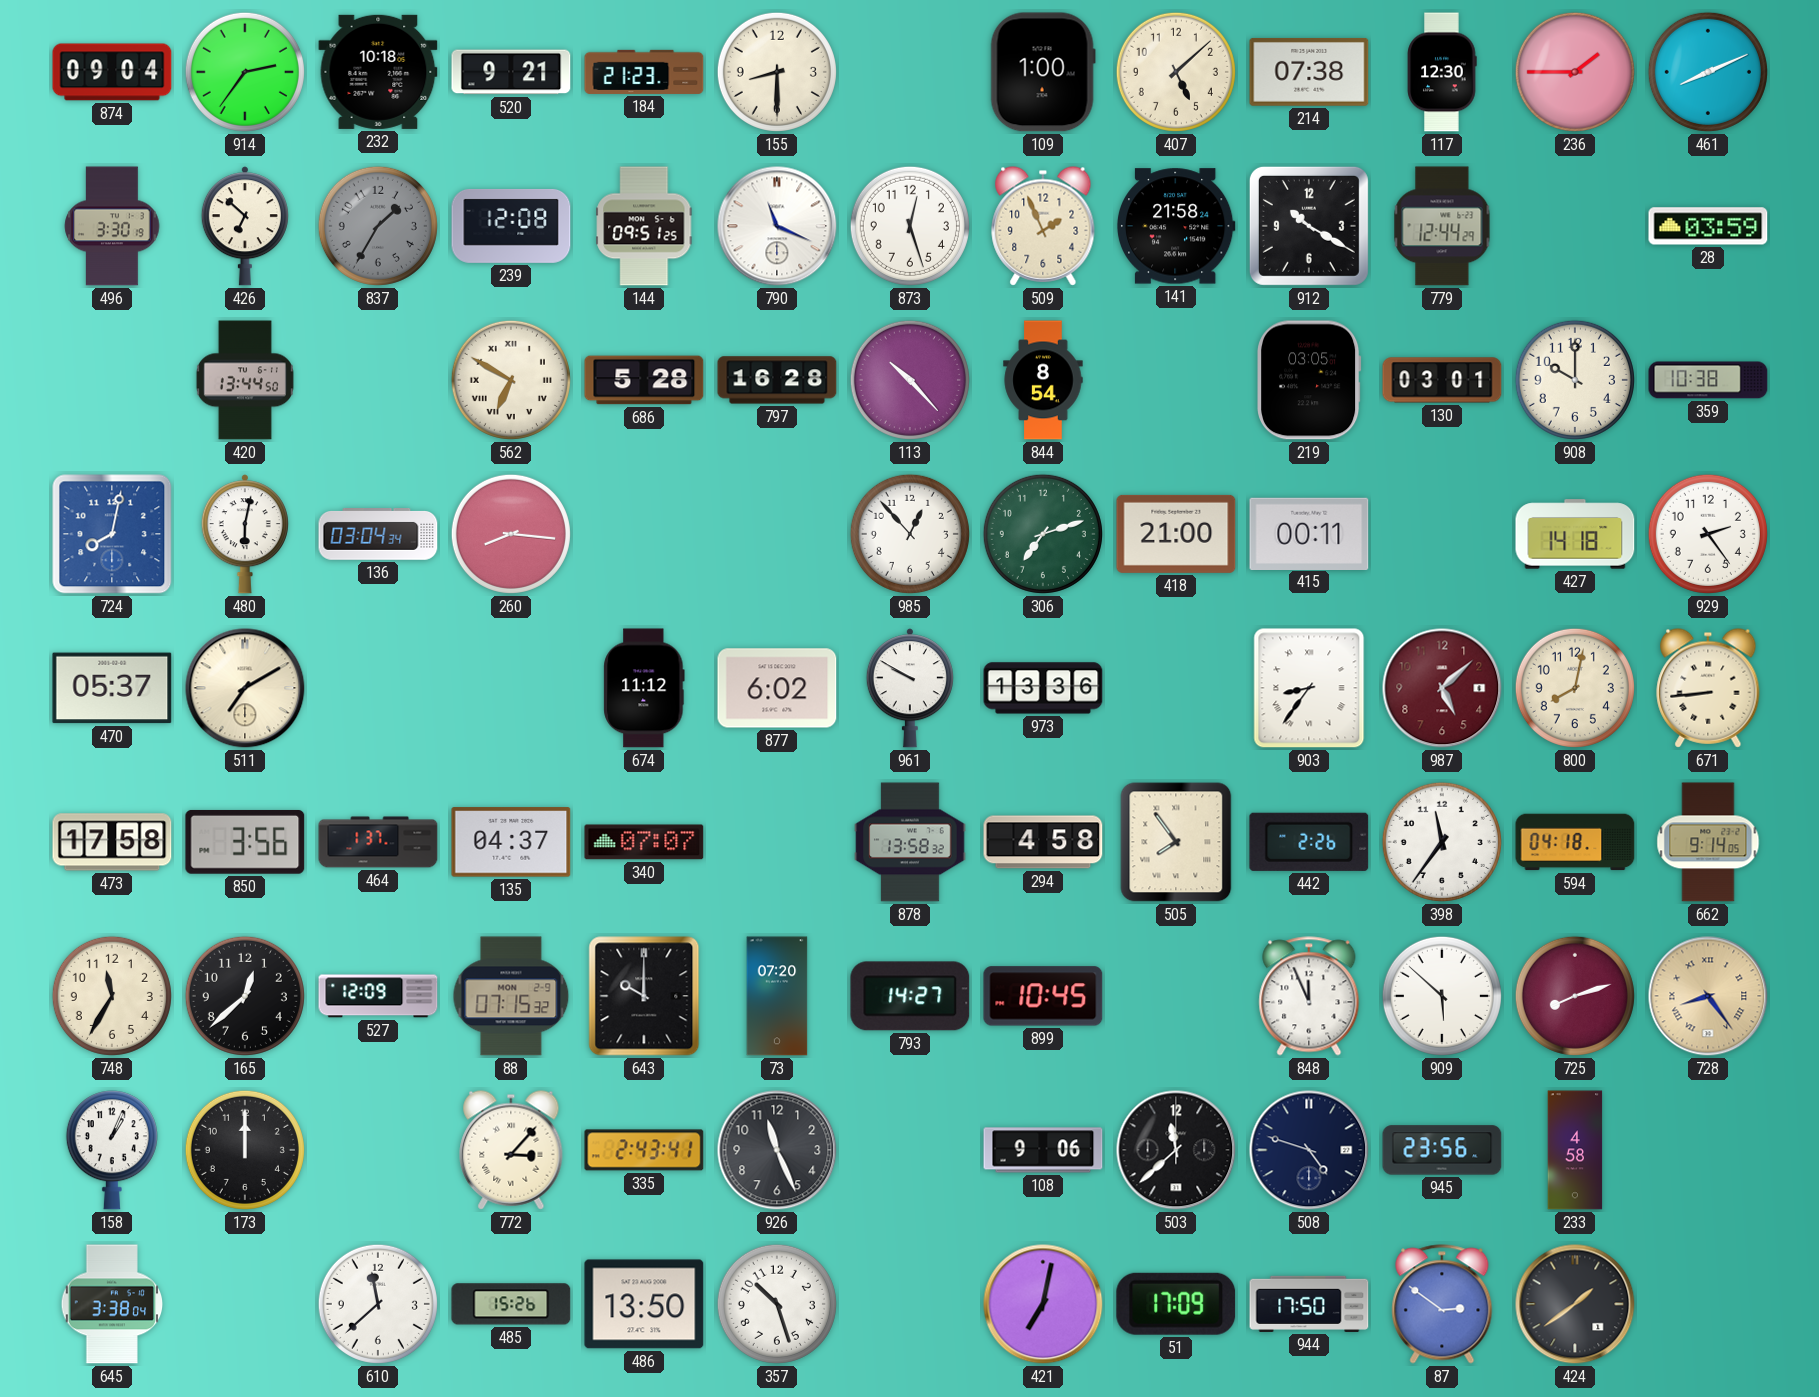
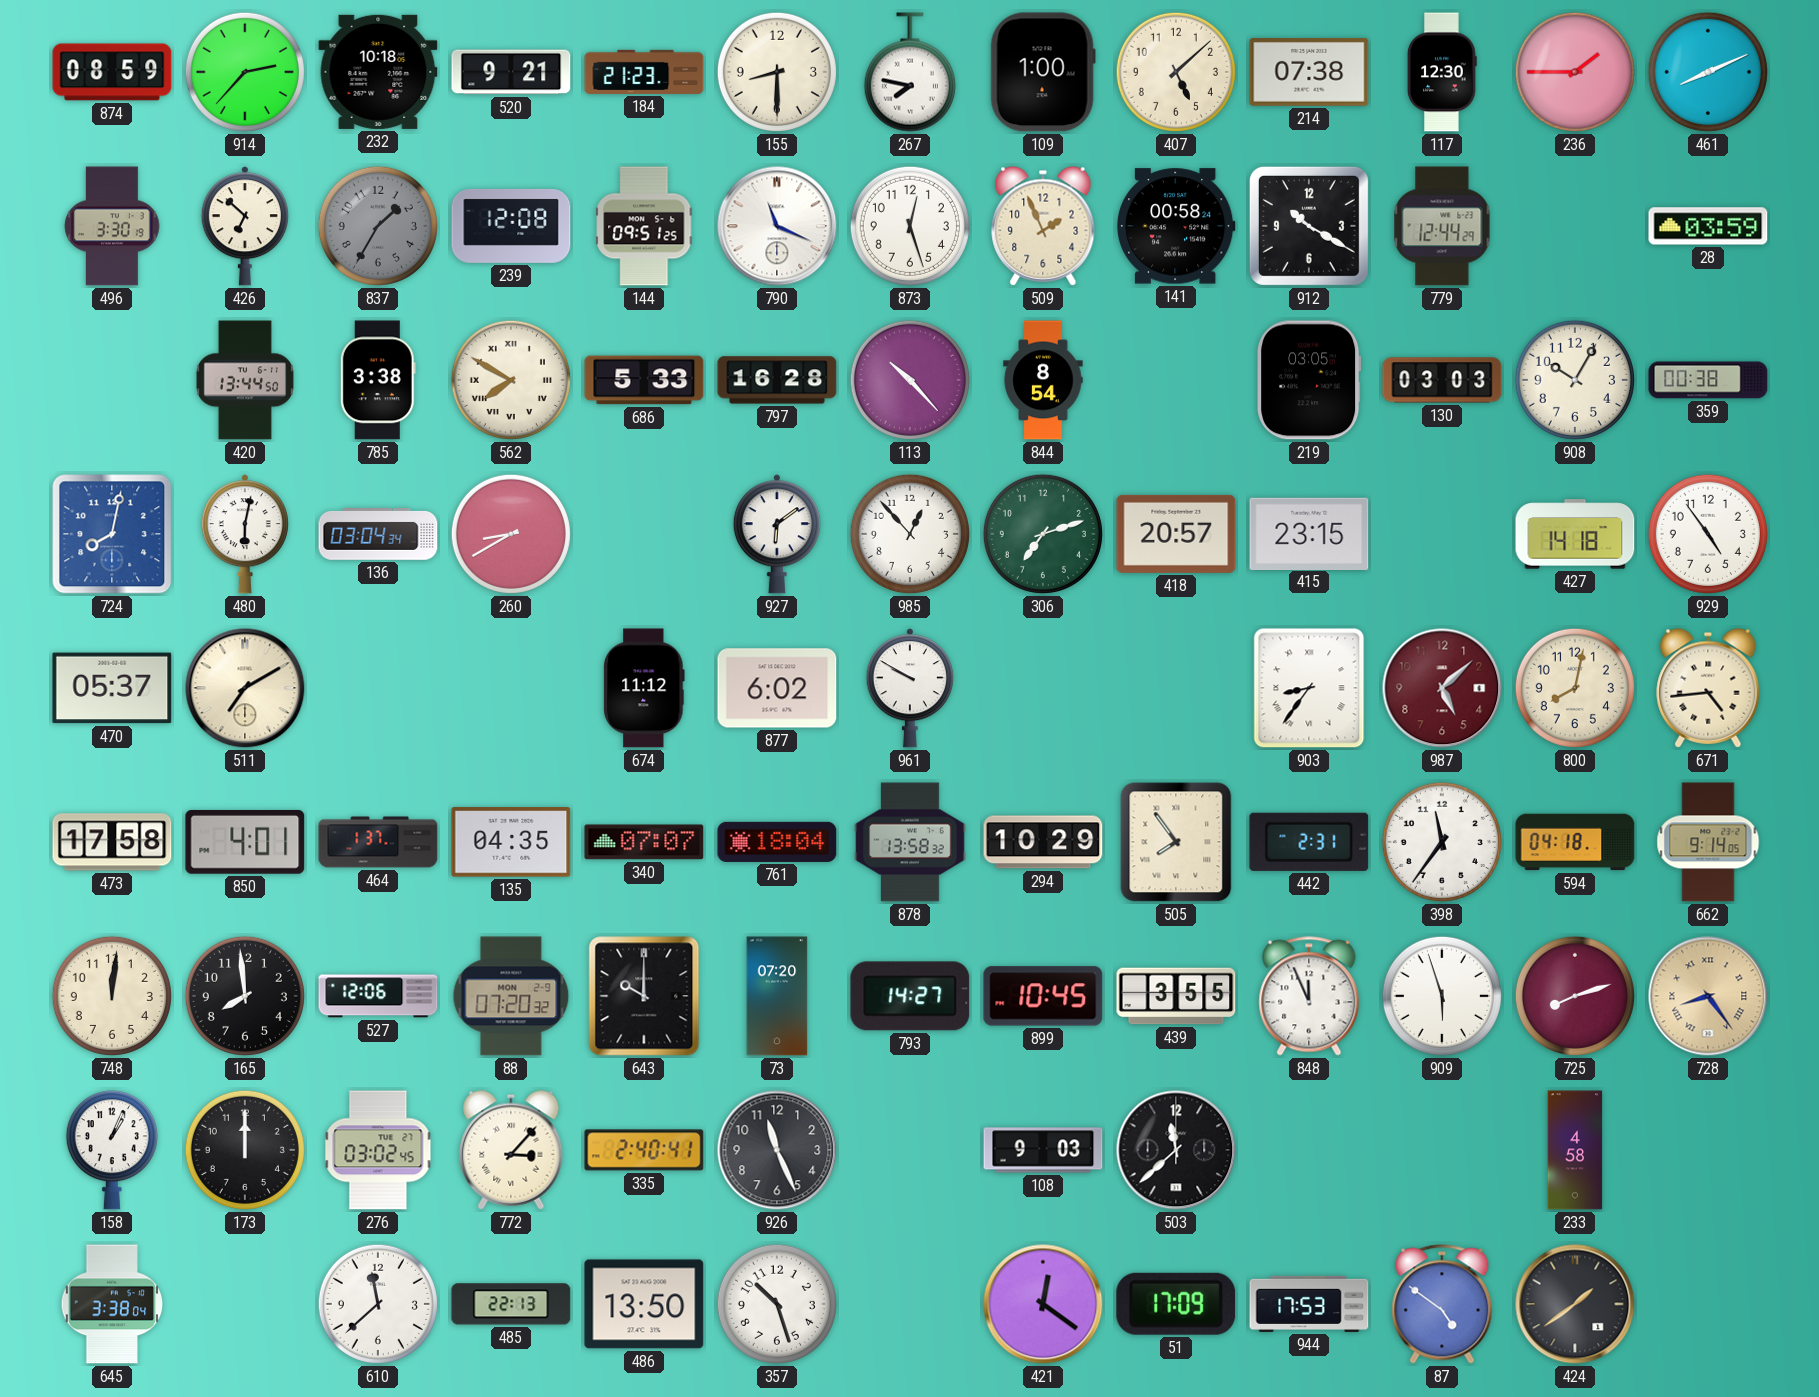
874: 09:04 -> 08:59 (112, 72)
914: 2:36 -> 2:37 (245, 72)
267: none -> 7:47 (910, 72)
141: 21:58 -> 00:58 (1176, 226)
785: none -> 3:38 (378, 380)
562: 6:50 -> 7:50 (511, 380)
686: 5:28 -> 5:33 (644, 380)
130: 03:01 -> 03:03 (1442, 380)
908: 10:00 -> 10:05 (1575, 380)
359: 10:38 -> 00:38 (1708, 380)
260: 8:16 -> 8:40 (511, 534)
927: none -> 6:09 (777, 534)
418: 21:00 -> 20:57 (1176, 534)
415: 00:11 -> 23:15 (1309, 533)
929: 2:24 -> 4:54 (1708, 534)
973: 13:36 -> none (1043, 688)
671: 8:44 -> 4:44 (1708, 688)
850: 3:56 -> 4:01 (245, 842)
135: 04:37 -> 04:35 (511, 842)
761: none -> 18:04 (777, 842)
294: 4:58 -> 10:29 (1043, 842)
442: 2:26 -> 2:31 (1309, 842)
748: 11:35 -> 12:01 (112, 996)
165: 12:38 -> 7:59 (245, 996)
527: 12:09 -> 12:06 (378, 996)
88: 07:15 -> 07:20 (511, 996)
439: none -> 3:55 (1176, 996)
909: 5:52 -> 5:57 (1442, 996)
276: none -> 03:02 (378, 1150)
335: 2:43 -> 2:40 (644, 1150)
108: 9:06 -> 9:03 (1043, 1150)
508: 4:48 -> none (1309, 1150)
945: 23:56 -> none (1442, 1150)
485: 15:26 -> 22:13 (511, 1304)
421: 7:02 -> 12:21 (1043, 1304)
944: 17:50 -> 17:53 (1309, 1304)
87: 2:51 -> 4:51 (1442, 1304)
